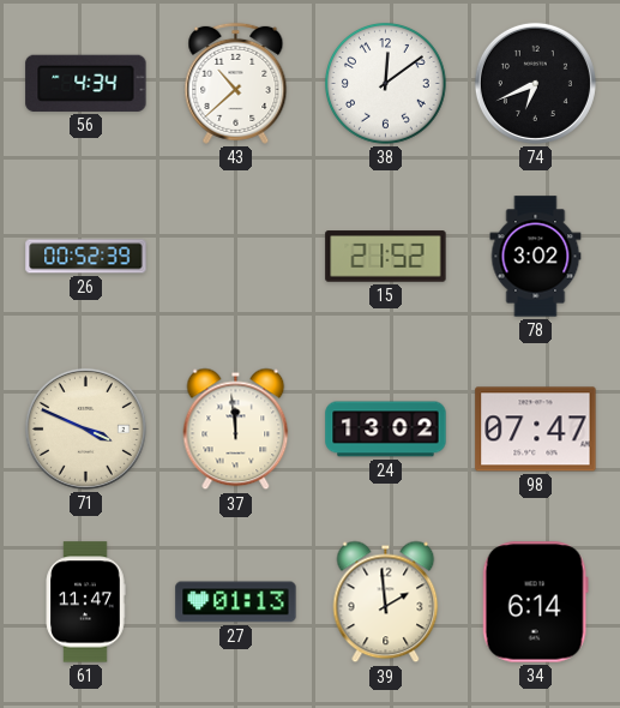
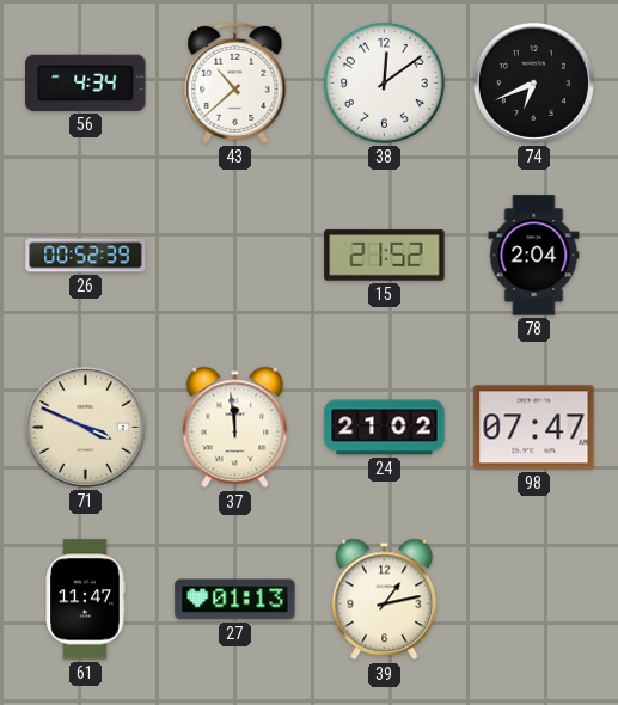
78: 3:02 -> 2:04 (534, 256)
24: 13:02 -> 21:02 (385, 428)
39: 1:59 -> 1:13 (385, 600)
34: 6:14 -> none (535, 602)
